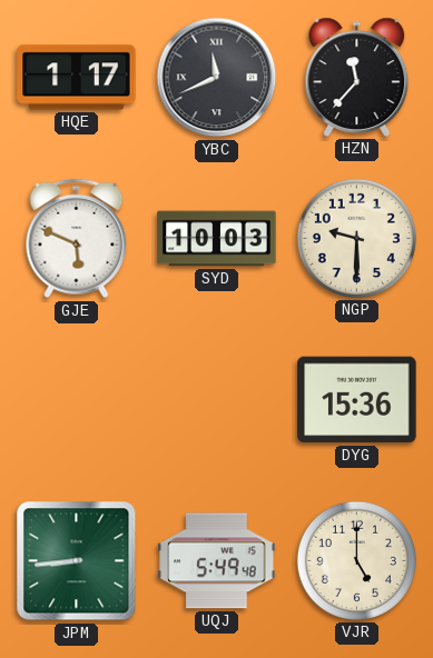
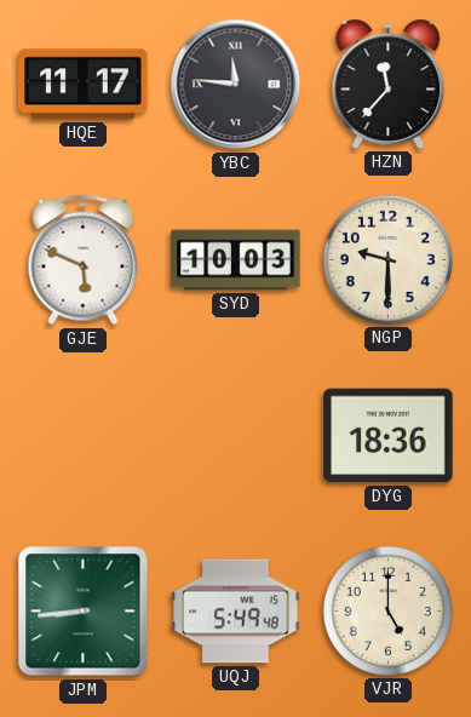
HQE: 1:17 -> 11:17 (84, 85)
YBC: 11:41 -> 11:46 (236, 85)
DYG: 15:36 -> 18:36 (389, 436)
